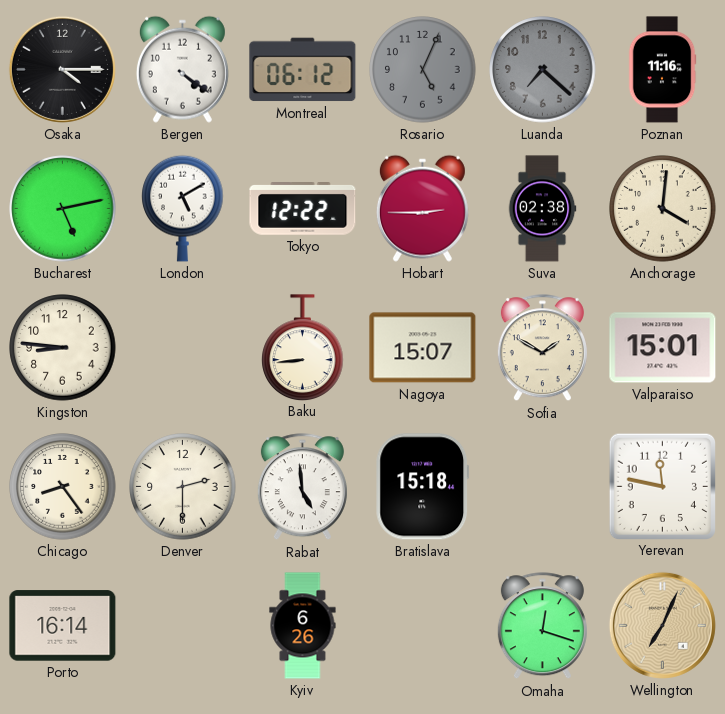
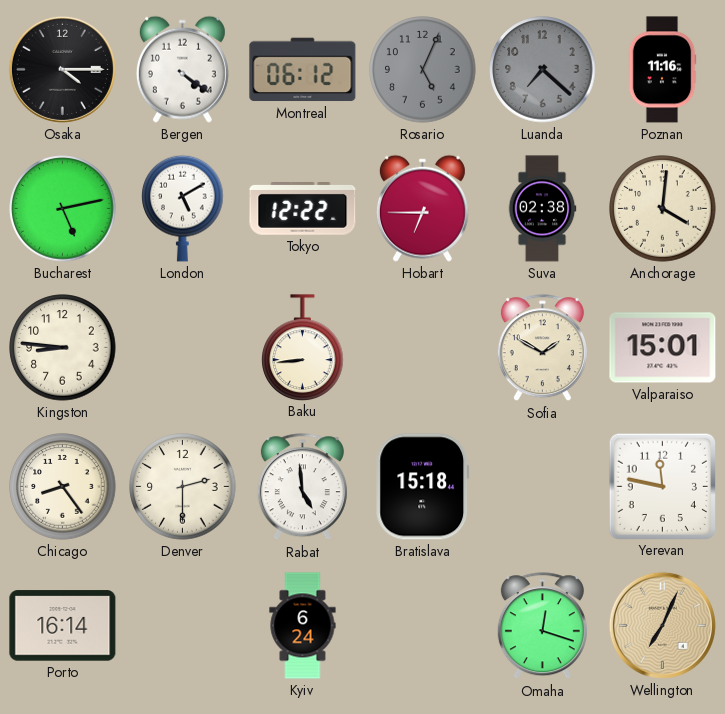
Hobart: 2:45 -> 6:45 (422, 208)
Nagoya: 15:07 -> none (423, 348)
Kyiv: 6:26 -> 6:24 (303, 626)
